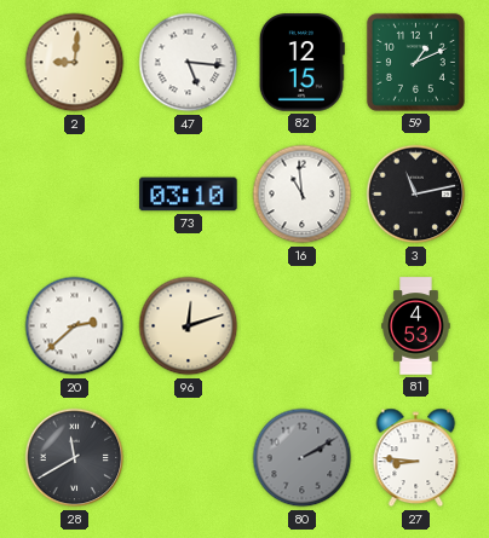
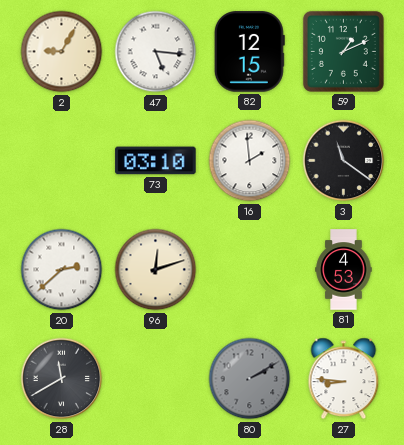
2: 9:01 -> 9:05 (62, 52)
16: 10:59 -> 1:59 (250, 161)
3: 11:13 -> 11:21 (344, 161)
